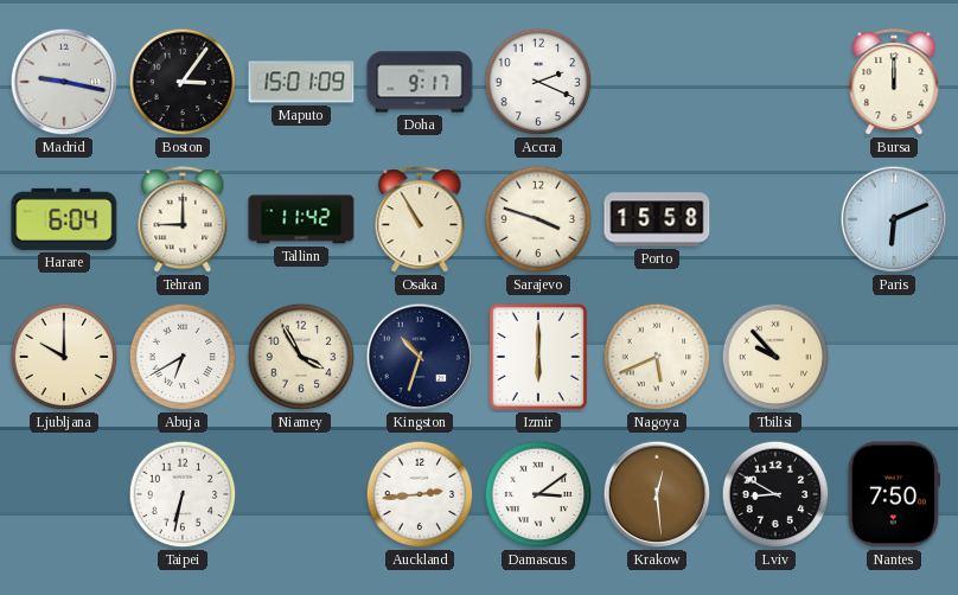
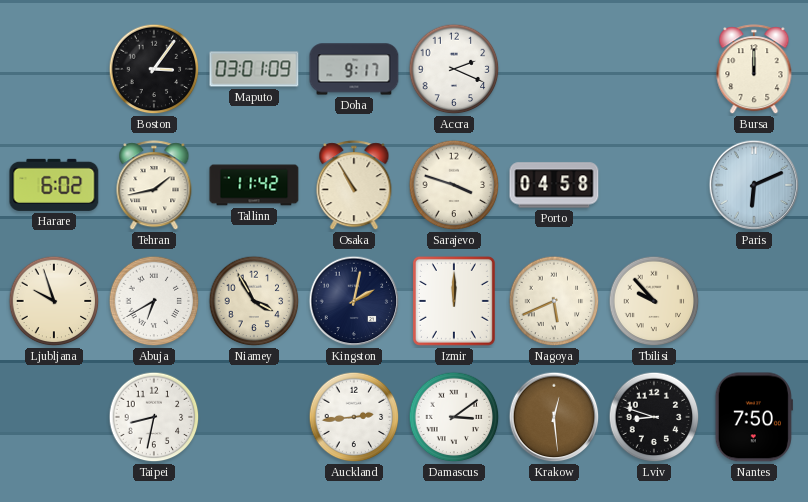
Madrid: 9:17 -> none (64, 82)
Maputo: 15:01 -> 03:01 (254, 69)
Harare: 6:04 -> 6:02 (54, 185)
Tehran: 9:00 -> 1:43 (154, 186)
Porto: 15:58 -> 04:58 (554, 185)
Ljubljana: 10:00 -> 9:57 (54, 301)
Kingston: 10:33 -> 2:02 (354, 301)
Izmir: 6:00 -> 12:00 (454, 301)
Taipei: 6:32 -> 8:32 (154, 417)
Lviv: 8:50 -> 8:48 (654, 417)
